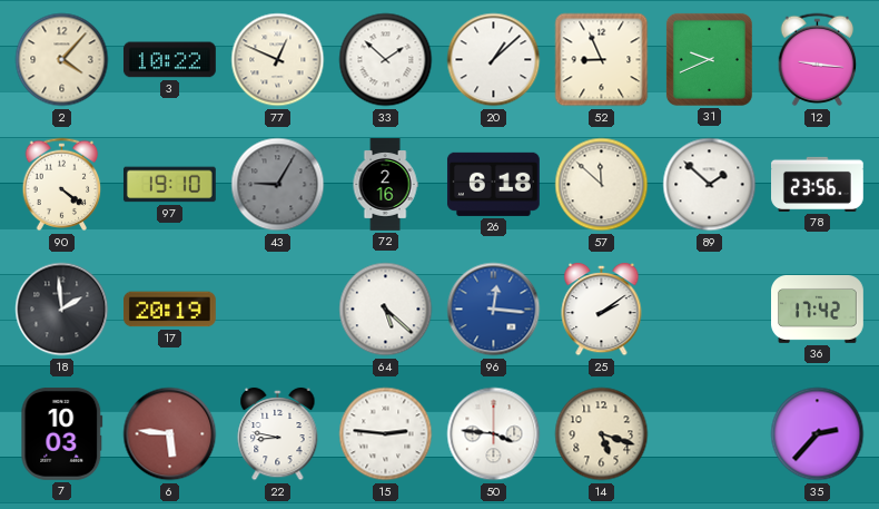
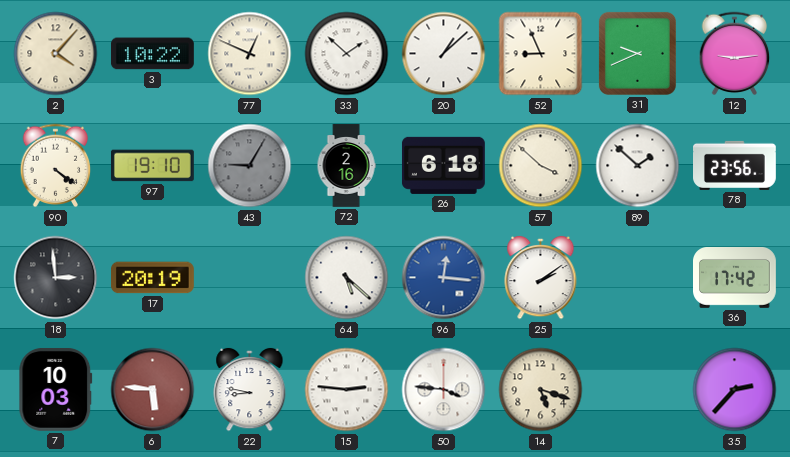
12: 9:16 -> 9:14 (735, 54)
57: 11:52 -> 3:52 (541, 166)
18: 1:59 -> 2:59 (56, 278)
